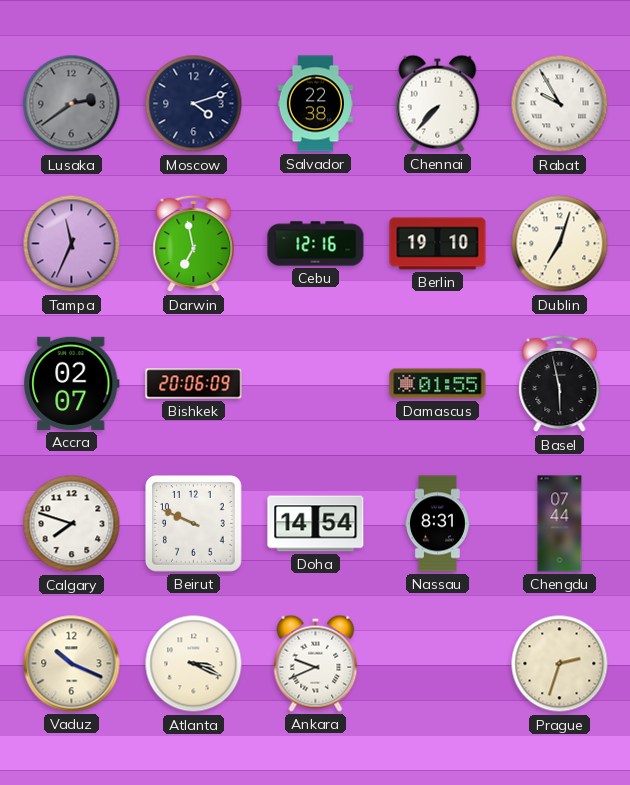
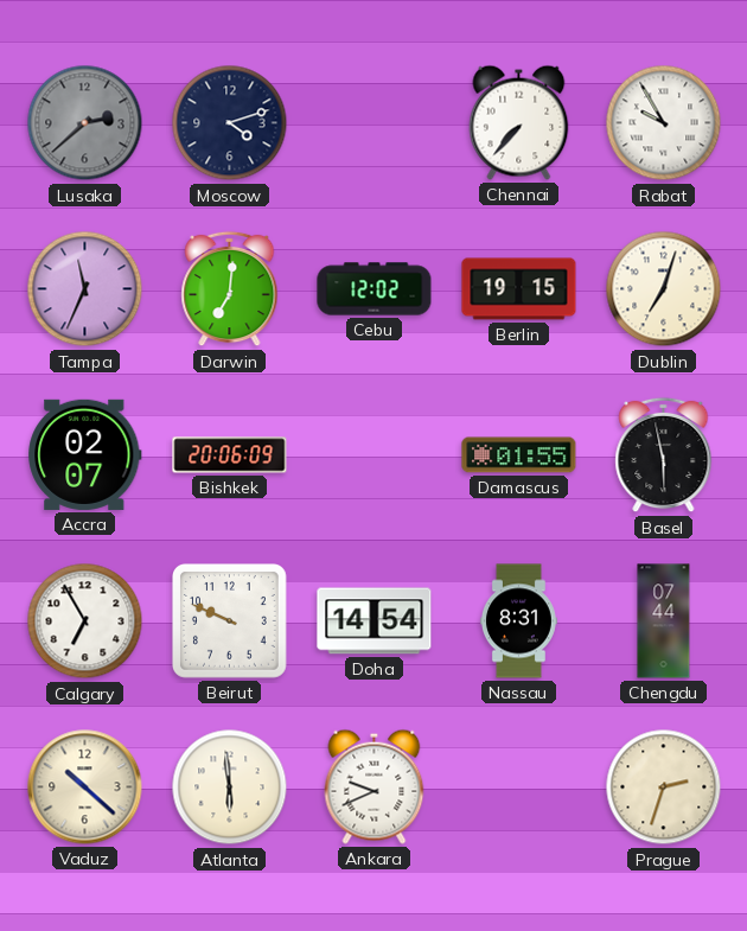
Lusaka: 2:39 -> 2:38 (85, 123)
Salvador: 22:38 -> none (315, 104)
Darwin: 6:58 -> 7:01 (230, 289)
Cebu: 12:16 -> 12:02 (375, 289)
Berlin: 19:10 -> 19:15 (519, 289)
Calgary: 7:48 -> 6:55 (85, 621)
Vaduz: 10:19 -> 10:22 (85, 787)
Atlanta: 3:19 -> 5:59 (230, 787)
